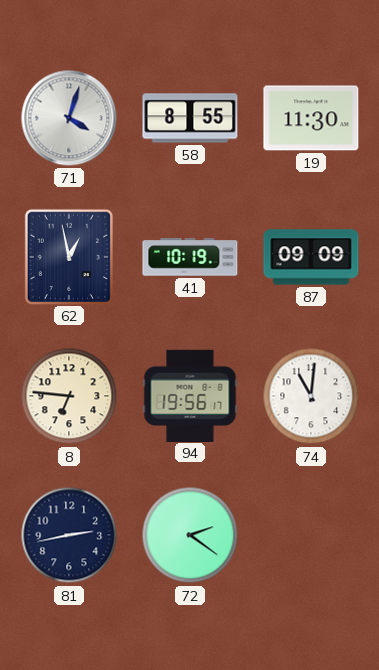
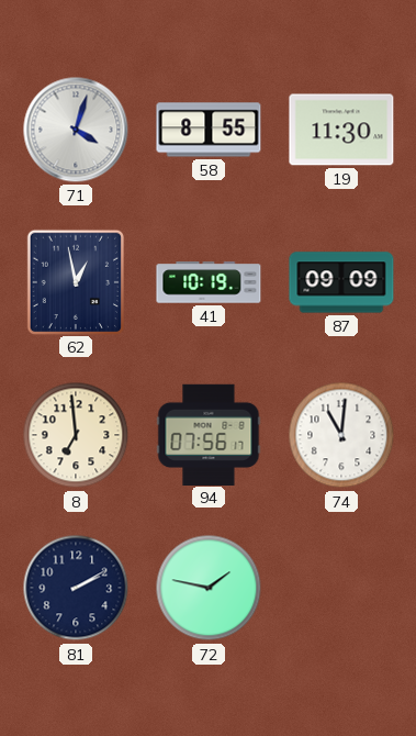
8: 6:46 -> 6:59 (76, 435)
94: 19:56 -> 07:56 (209, 434)
81: 2:43 -> 2:10 (76, 588)
72: 2:21 -> 1:47 (209, 588)
